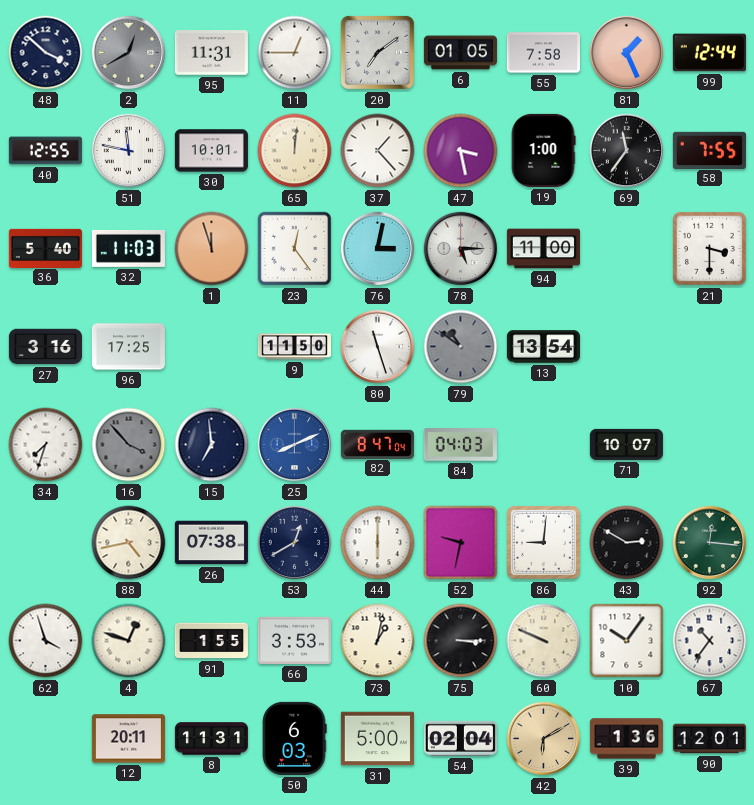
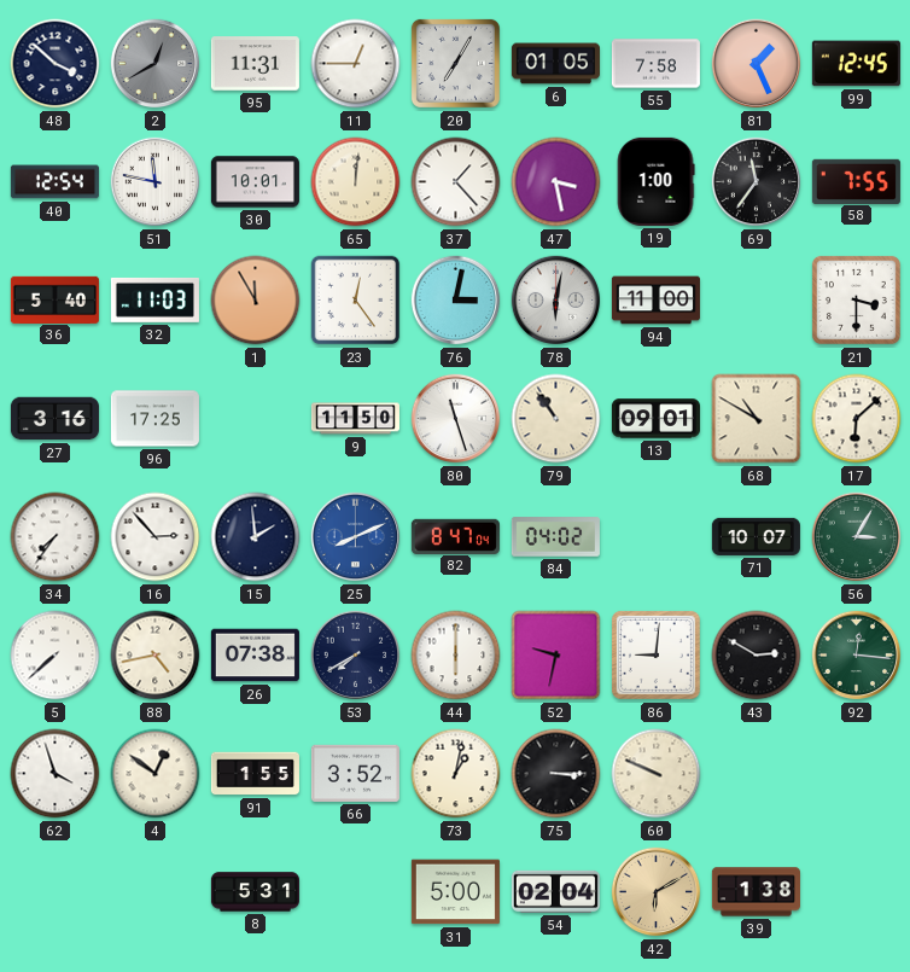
20: 7:09 -> 7:05 (455, 63)
99: 12:44 -> 12:45 (856, 64)
40: 12:55 -> 12:54 (54, 182)
1: 11:57 -> 11:55 (256, 301)
78: 5:15 -> 6:02 (556, 301)
79: 10:51 -> 10:54 (556, 419)
79 dial: grey -> cream (556, 419)
13: 13:54 -> 09:01 (655, 419)
68: none -> 10:50 (757, 419)
17: none -> 6:08 (857, 419)
34: 7:33 -> 7:36 (56, 537)
16: 3:53 -> 2:53 (156, 537)
16 dial: grey -> white (156, 537)
15: 6:59 -> 1:59 (256, 537)
84: 04:03 -> 04:02 (555, 537)
56: none -> 3:05 (857, 537)
5: none -> 7:38 (56, 656)
53: 12:40 -> 7:40 (356, 656)
4: 12:48 -> 12:51 (156, 774)
66: 3:53 -> 3:52 (355, 773)
10: 10:06 -> none (627, 641)
67: 10:36 -> none (710, 641)
12: 20:11 -> none (128, 739)
8: 11:31 -> 5:31 (255, 892)
50: 6:03 -> none (294, 738)
39: 1:36 -> 1:38 (756, 892)
90: 12:01 -> none (709, 739)
